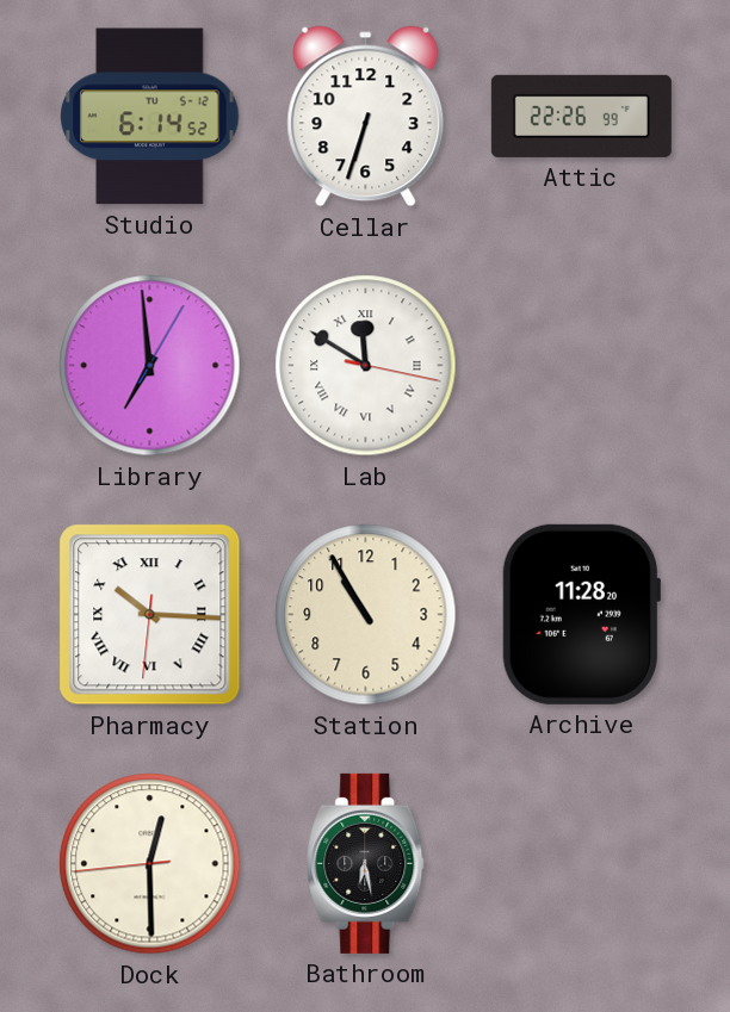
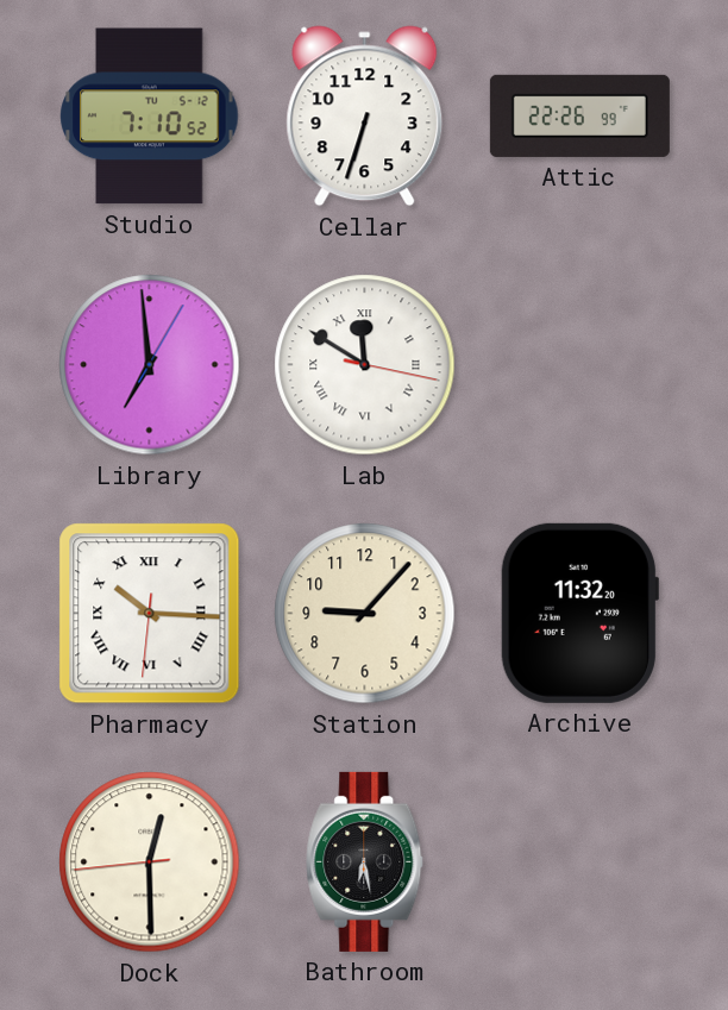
Studio: 6:14 -> 7:10 (150, 117)
Station: 10:55 -> 9:07 (365, 614)
Archive: 11:28 -> 11:32 (579, 613)
